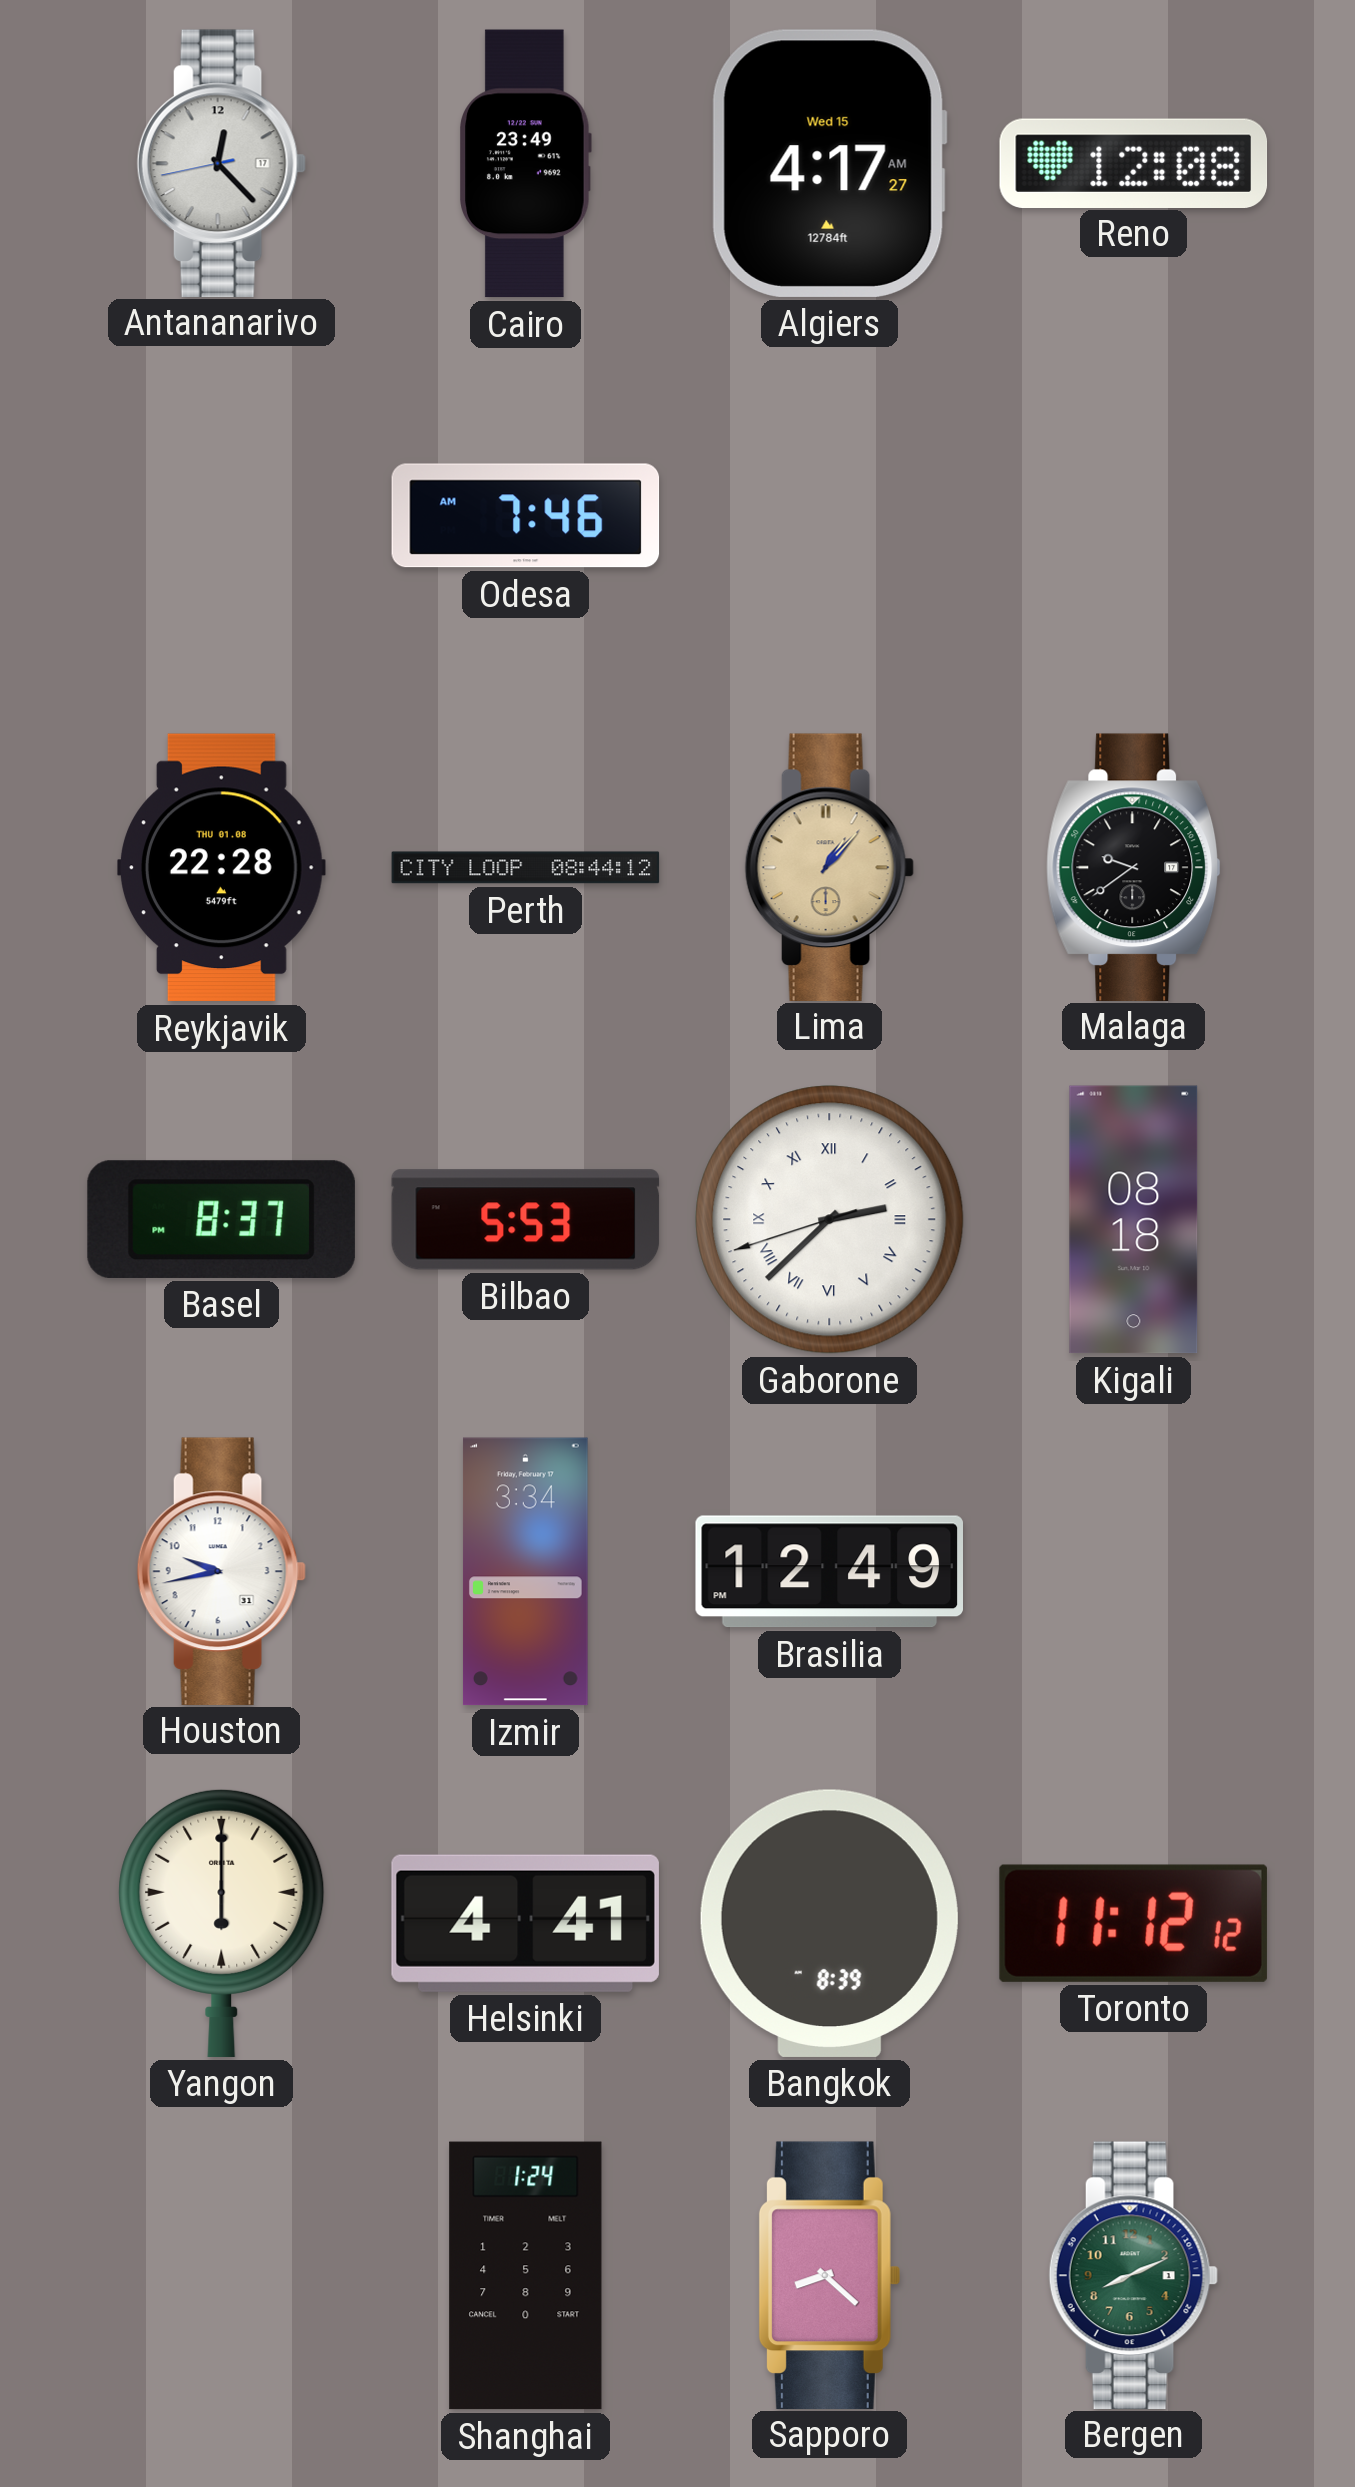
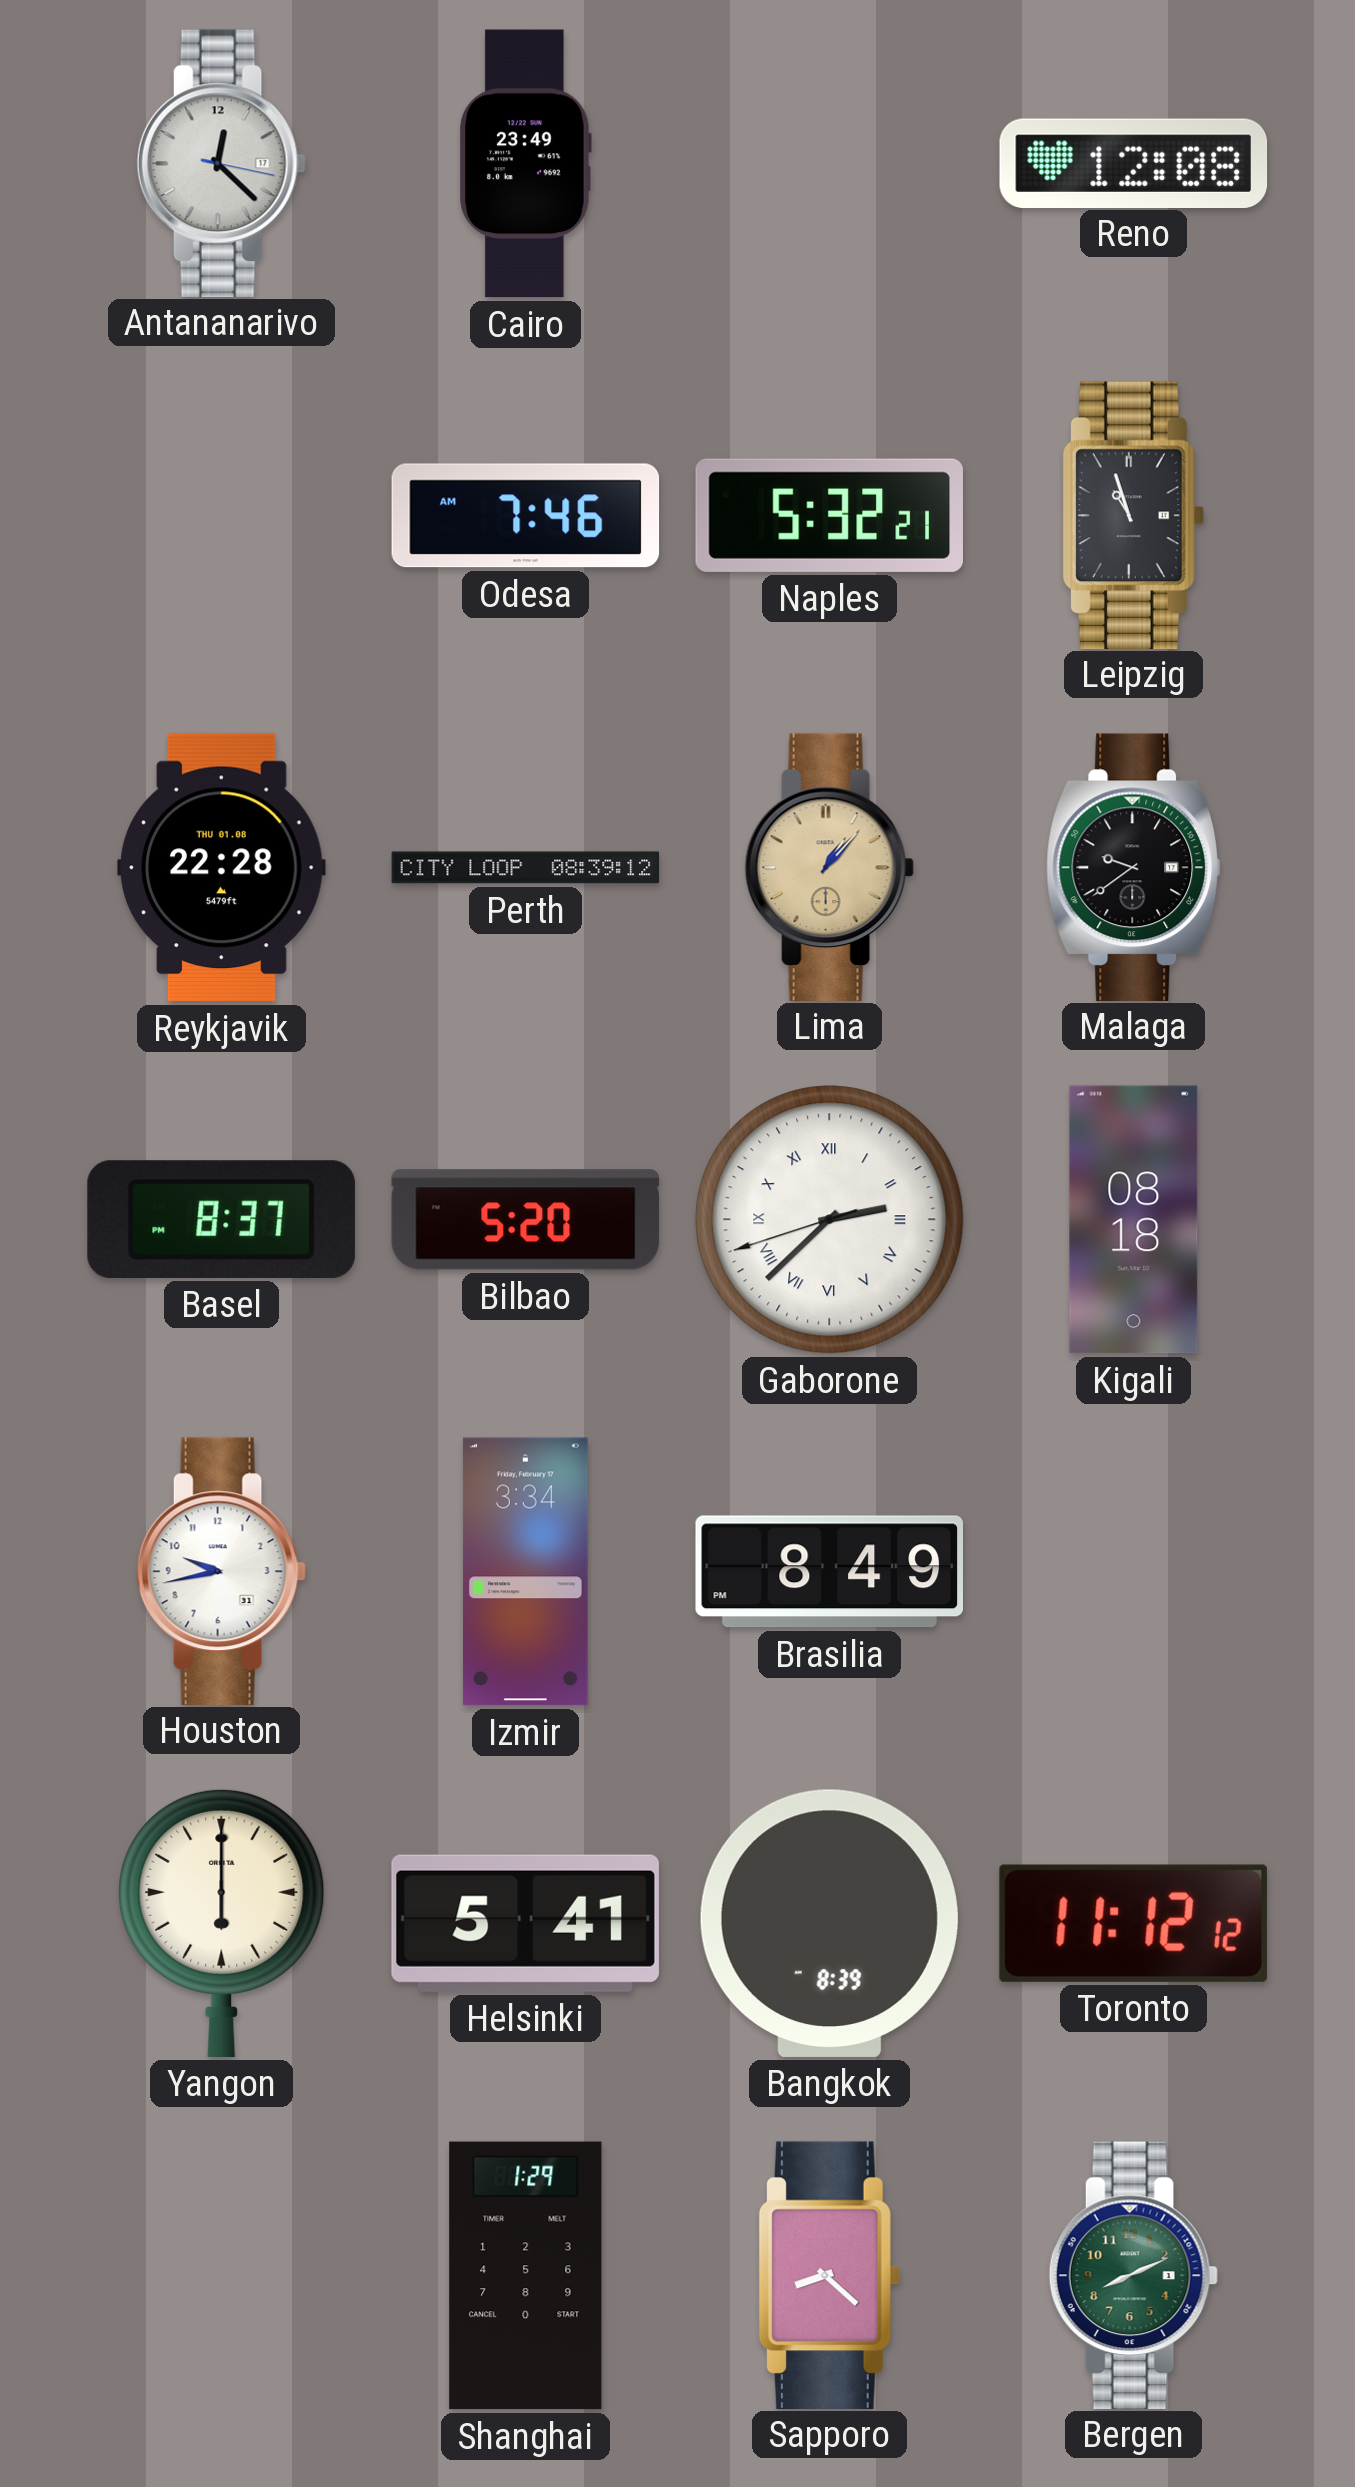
Antananarivo: 12:22:43 -> 12:22:17 (221, 163)
Algiers: 4:17 -> none (829, 163)
Naples: none -> 5:32 (829, 515)
Leipzig: none -> 10:57 (1133, 515)
Perth: 08:44 -> 08:39 (526, 868)
Bilbao: 5:53 -> 5:20 (526, 1220)
Brasilia: 12:49 -> 8:49 (829, 1572)
Helsinki: 4:41 -> 5:41 (525, 1923)
Shanghai: 1:24 -> 1:29 (526, 2276)
